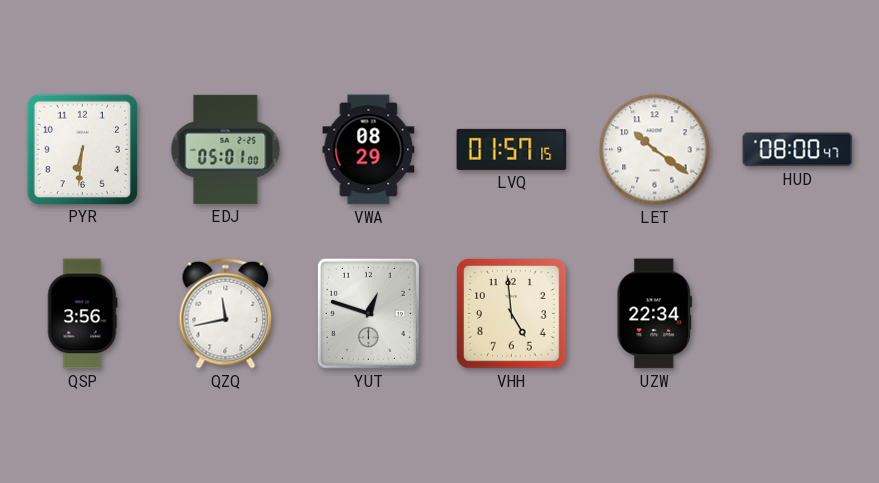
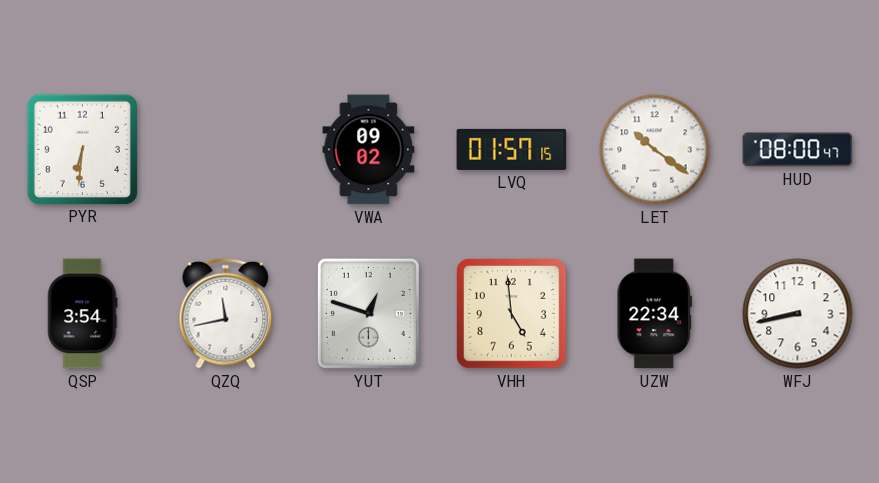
EDJ: 05:01 -> none (226, 149)
VWA: 08:29 -> 09:02 (369, 150)
QSP: 3:56 -> 3:54 (82, 314)
WFJ: none -> 8:43 (798, 314)
